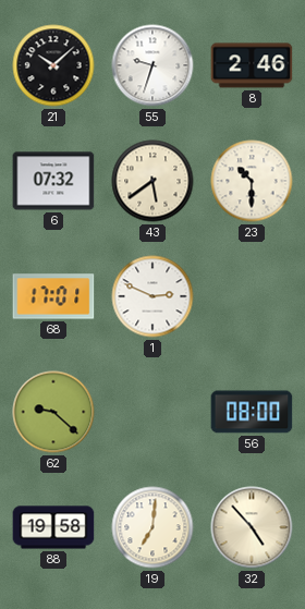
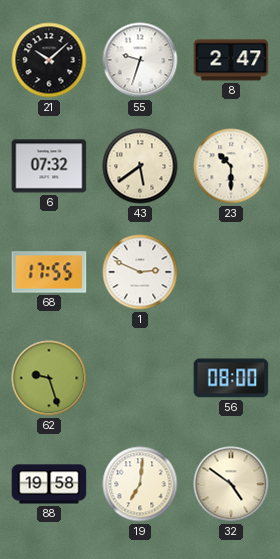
8: 2:46 -> 2:47 (231, 60)
68: 17:01 -> 17:55 (49, 272)
62: 9:22 -> 9:27 (49, 378)
32: 4:53 -> 4:51 (231, 484)
